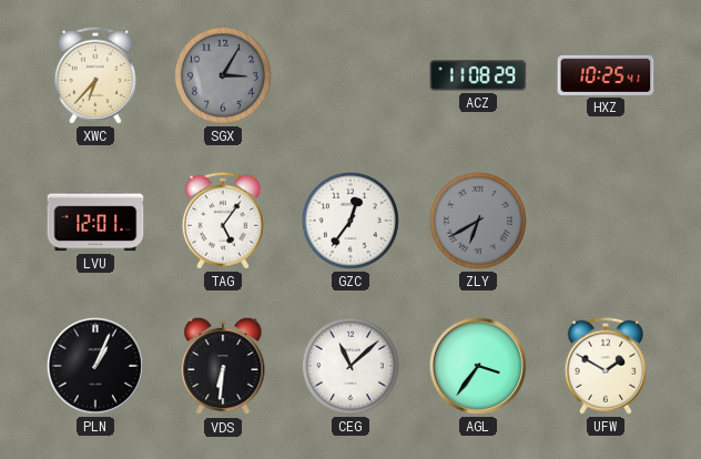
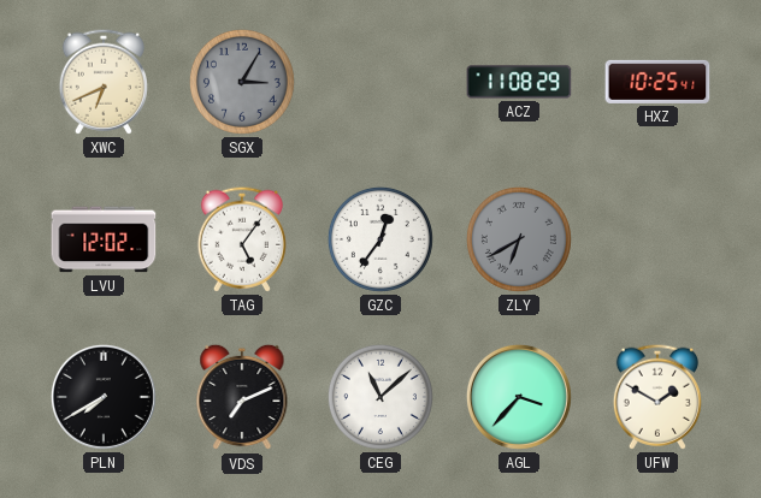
XWC: 6:37 -> 6:41 (104, 82)
LVU: 12:01 -> 12:02 (104, 239)
PLN: 1:04 -> 7:40 (104, 397)
VDS: 6:31 -> 7:11 (242, 397)
AGL: 3:36 -> 3:37 (519, 397)
